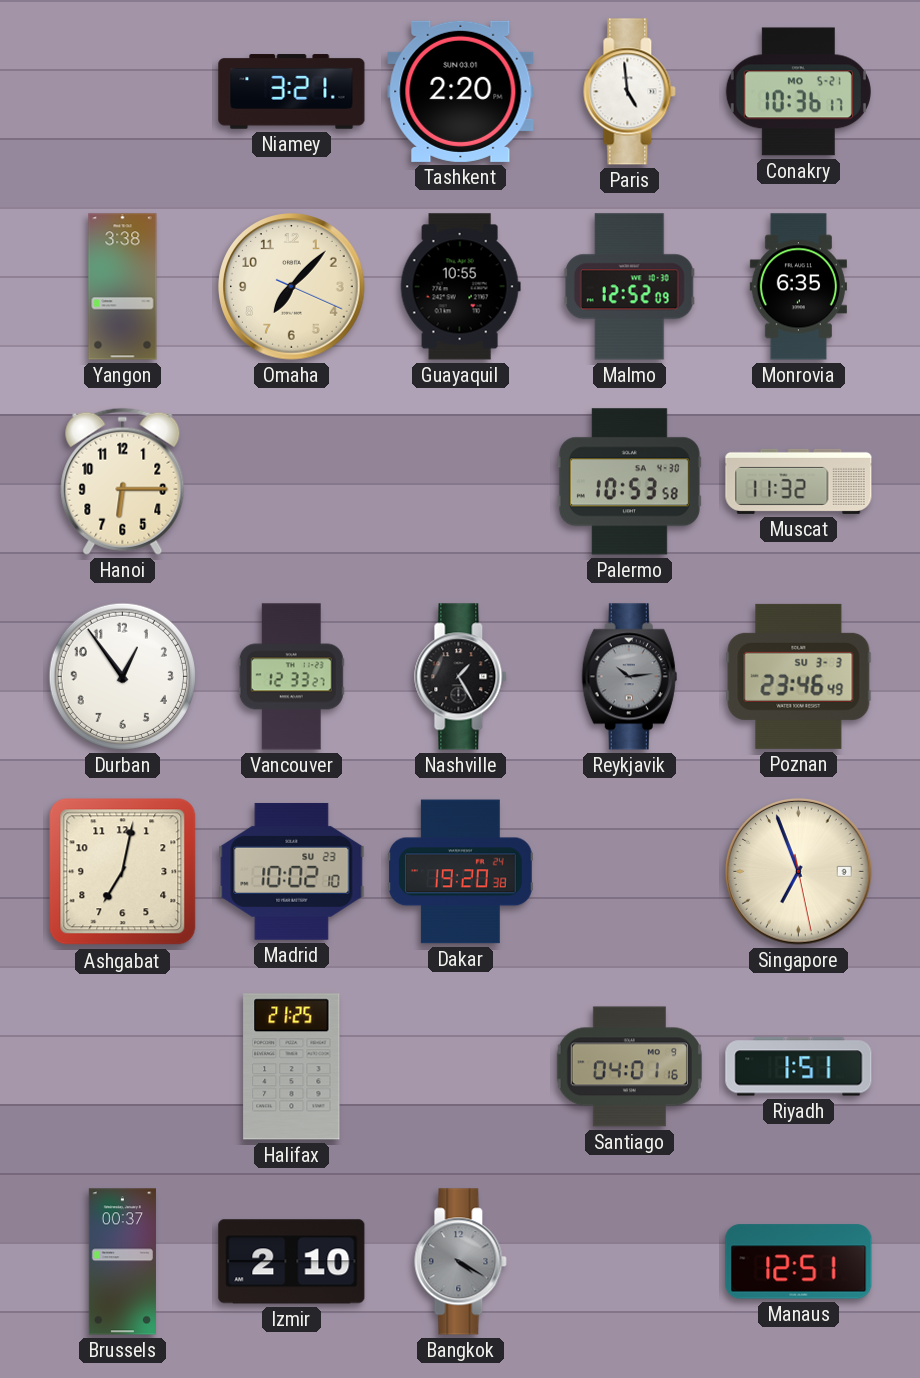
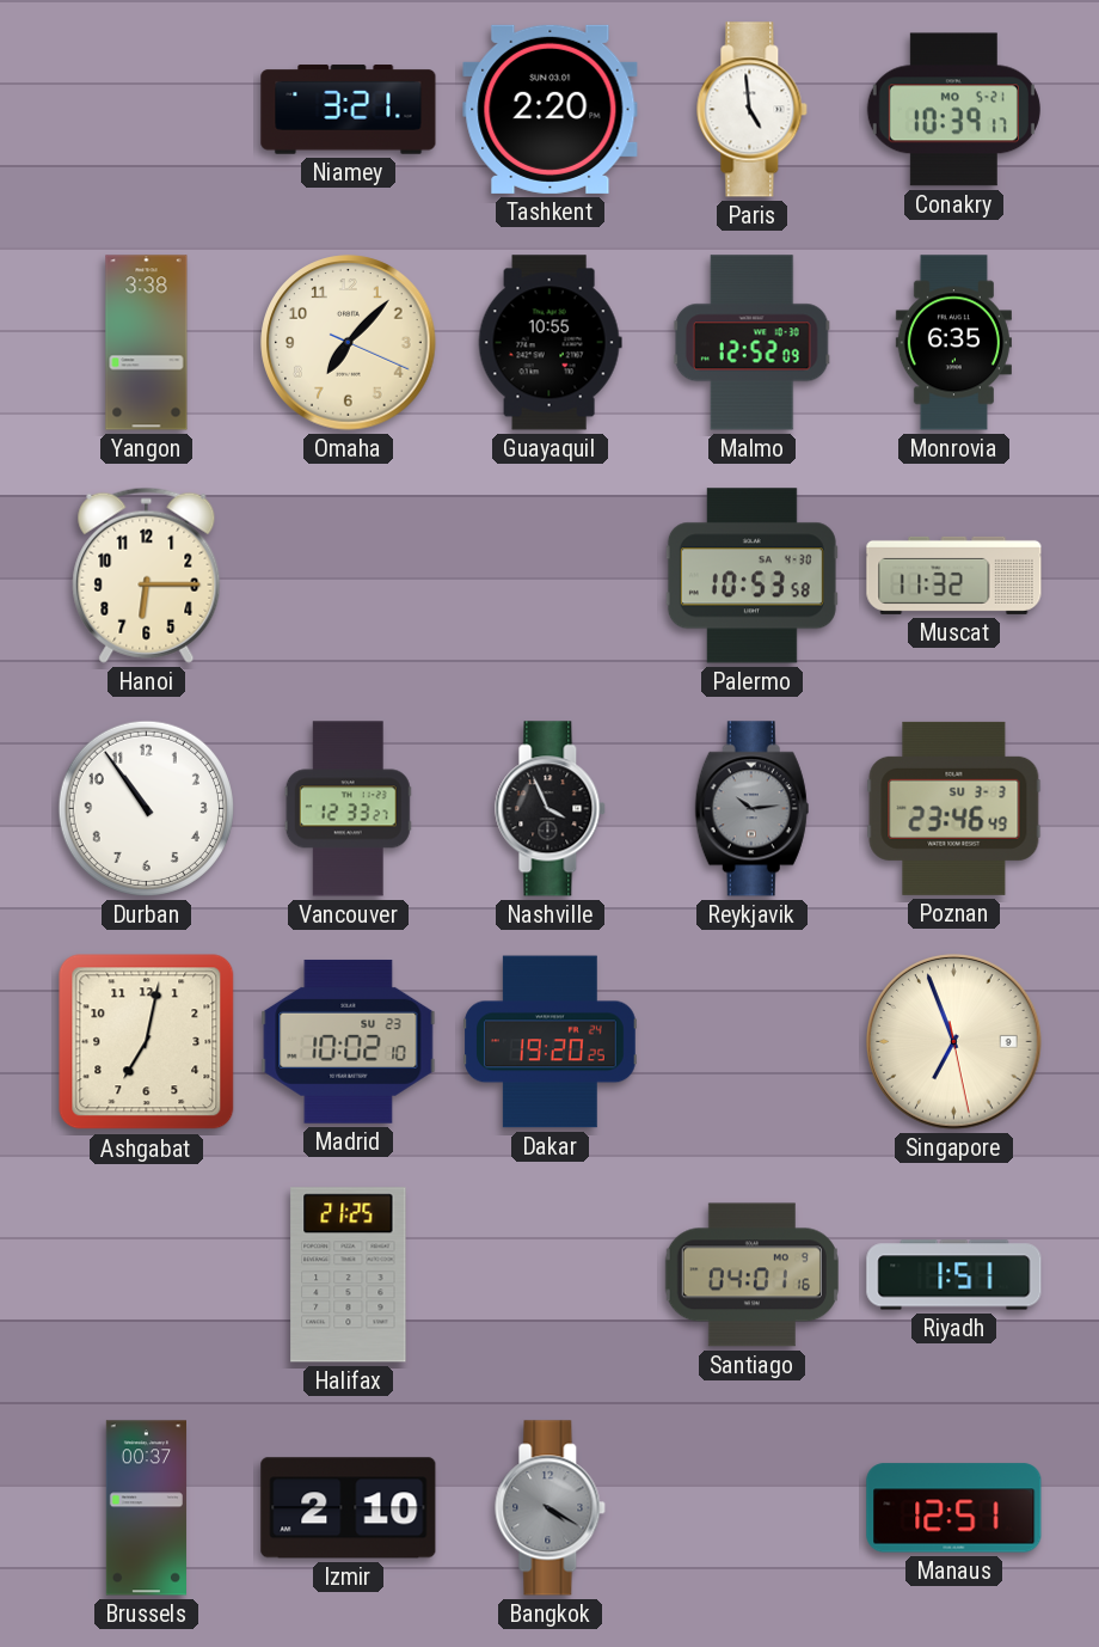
Conakry: 10:36 -> 10:39 (953, 110)
Durban: 12:54 -> 10:54 (146, 808)
Nashville: 1:25 -> 3:56 (551, 809)
Dakar: 19:20:38 -> 19:20:25 (551, 1042)
